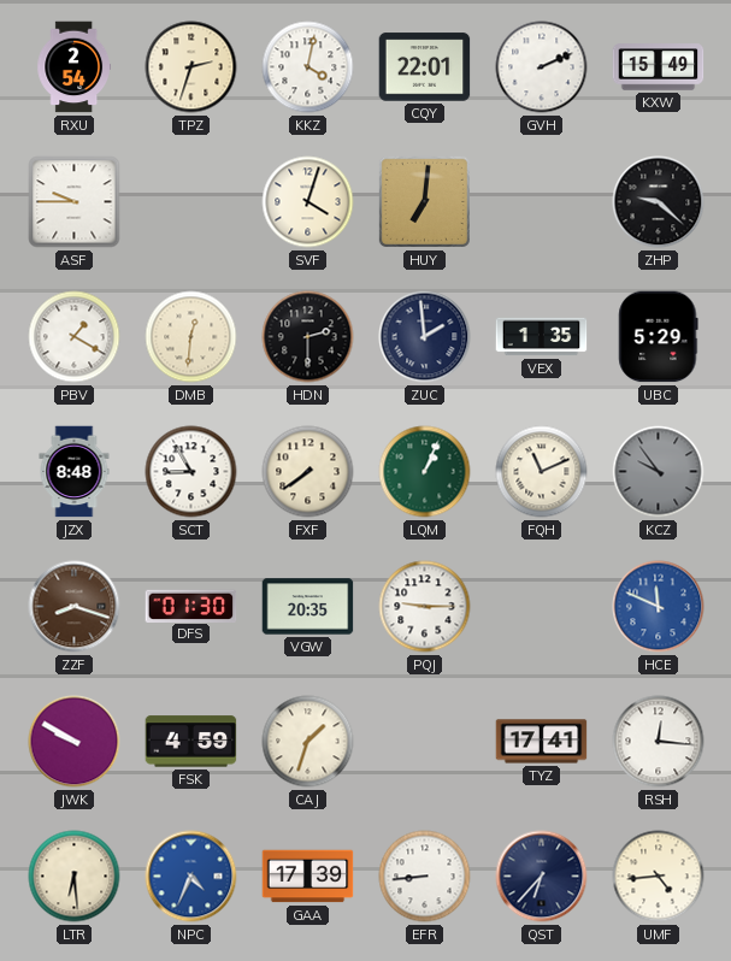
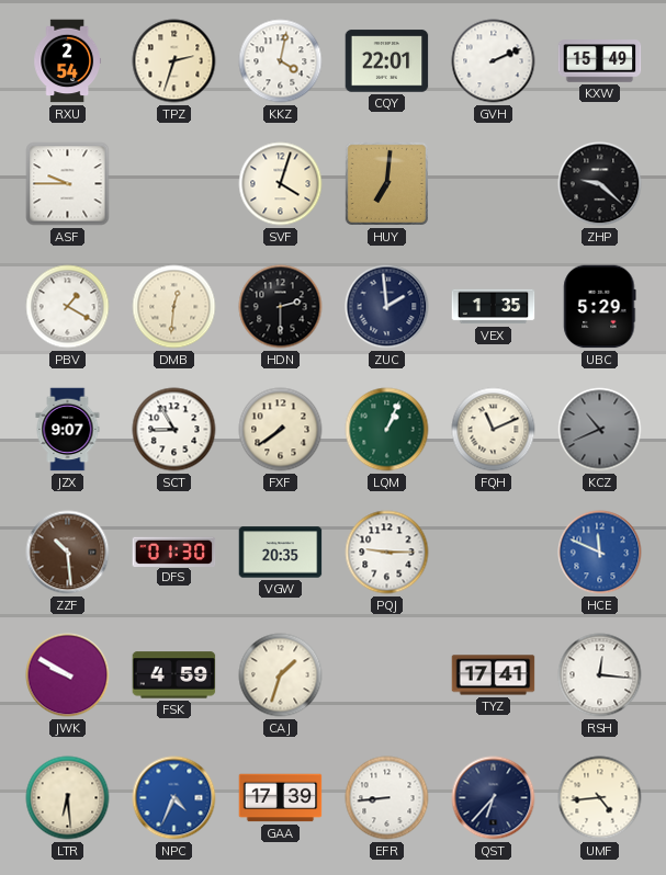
JZX: 8:48 -> 9:07 (68, 430)
KCZ: 9:54 -> 10:41 (600, 430)
ZZF: 8:18 -> 10:29 (68, 553)
